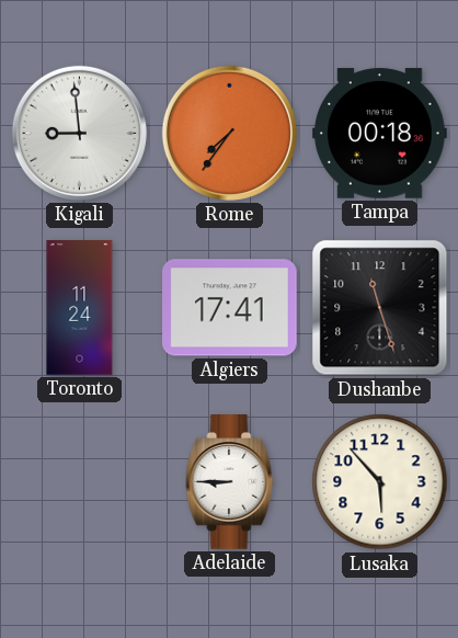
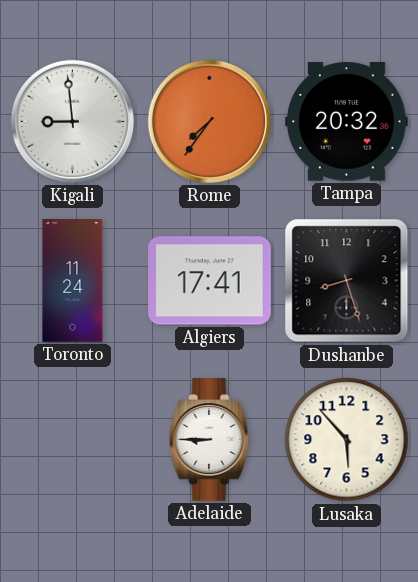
Tampa: 00:18 -> 20:32 (347, 122)
Dushanbe: 11:27 -> 8:27 (347, 281)
